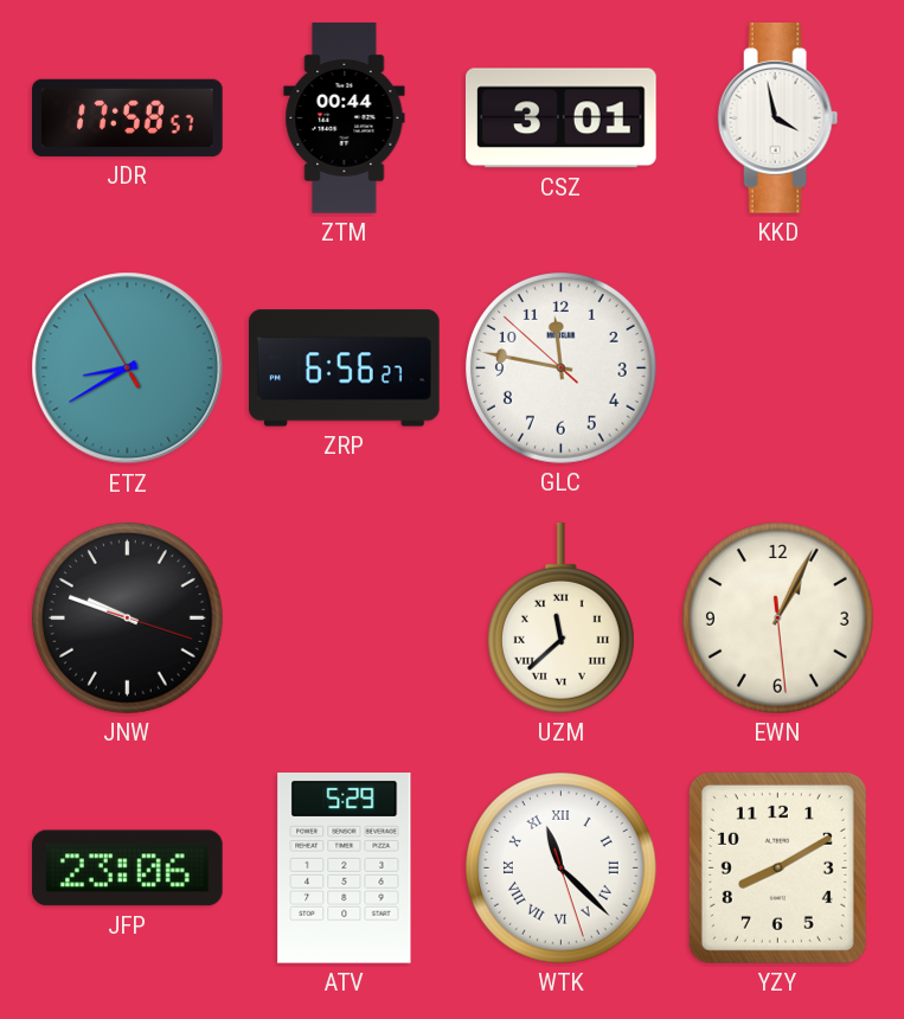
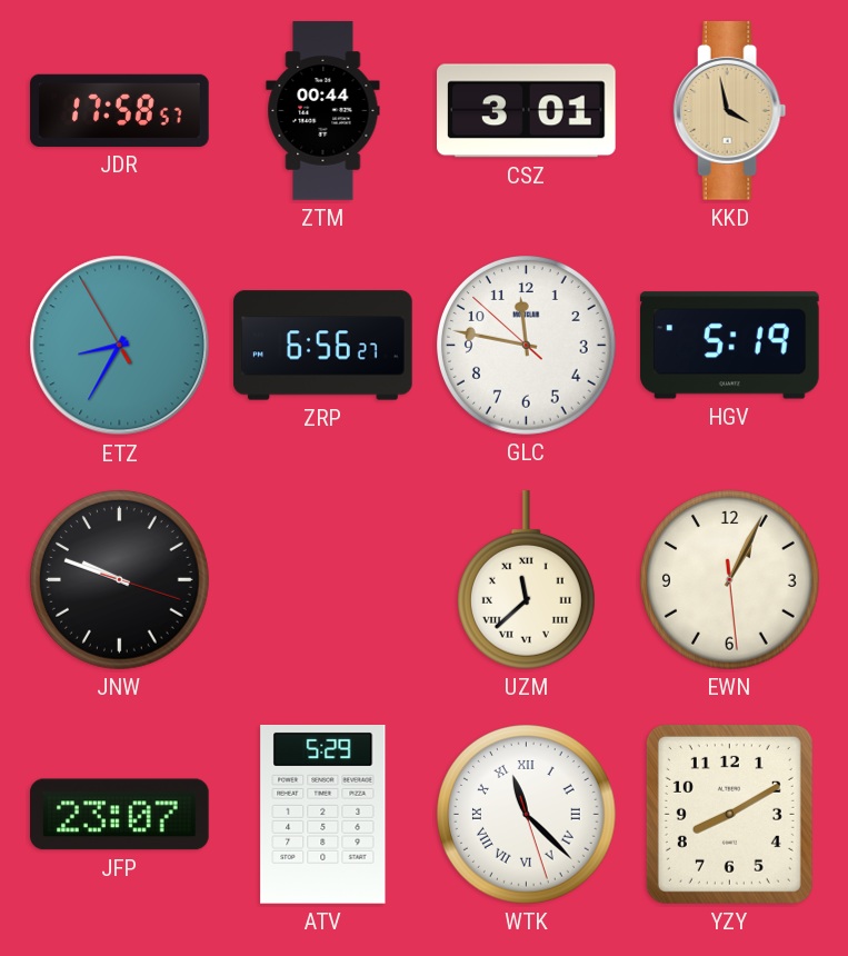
KKD dial: white -> champagne (730, 111)
ETZ: 8:39 -> 8:34 (120, 346)
HGV: none -> 5:19 (730, 346)
JFP: 23:06 -> 23:07 (120, 815)
